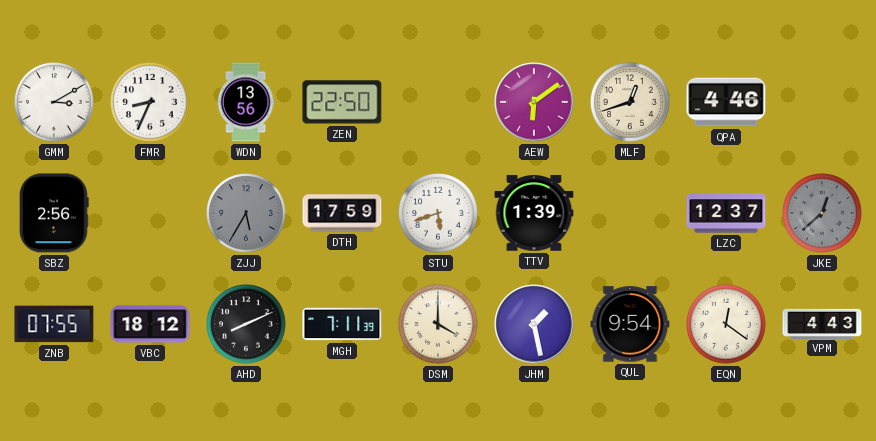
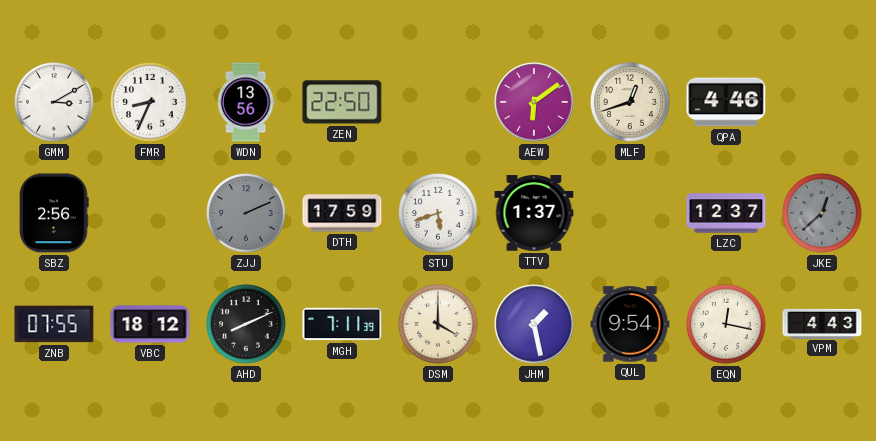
ZJJ: 5:35 -> 2:11 (246, 213)
TTV: 1:39 -> 1:37 (534, 213)
EQN: 12:21 -> 12:17 (726, 324)
